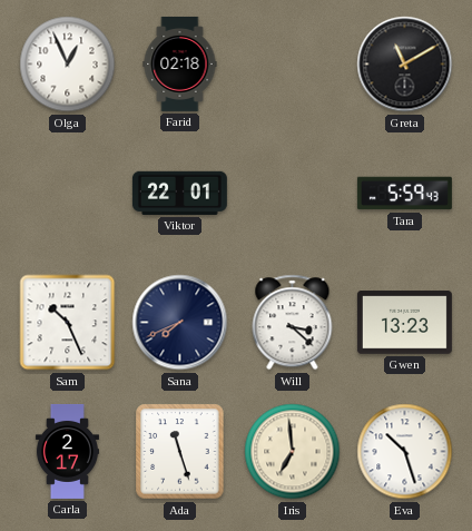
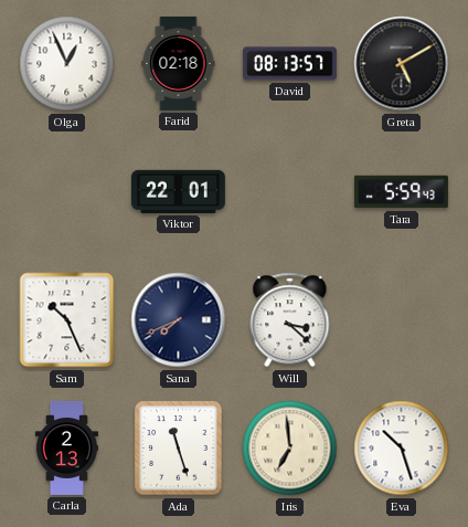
David: none -> 08:13 (289, 64)
Greta: 11:10 -> 5:10 (402, 64)
Gwen: 13:23 -> none (404, 323)
Carla: 2:17 -> 2:13 (66, 447)
